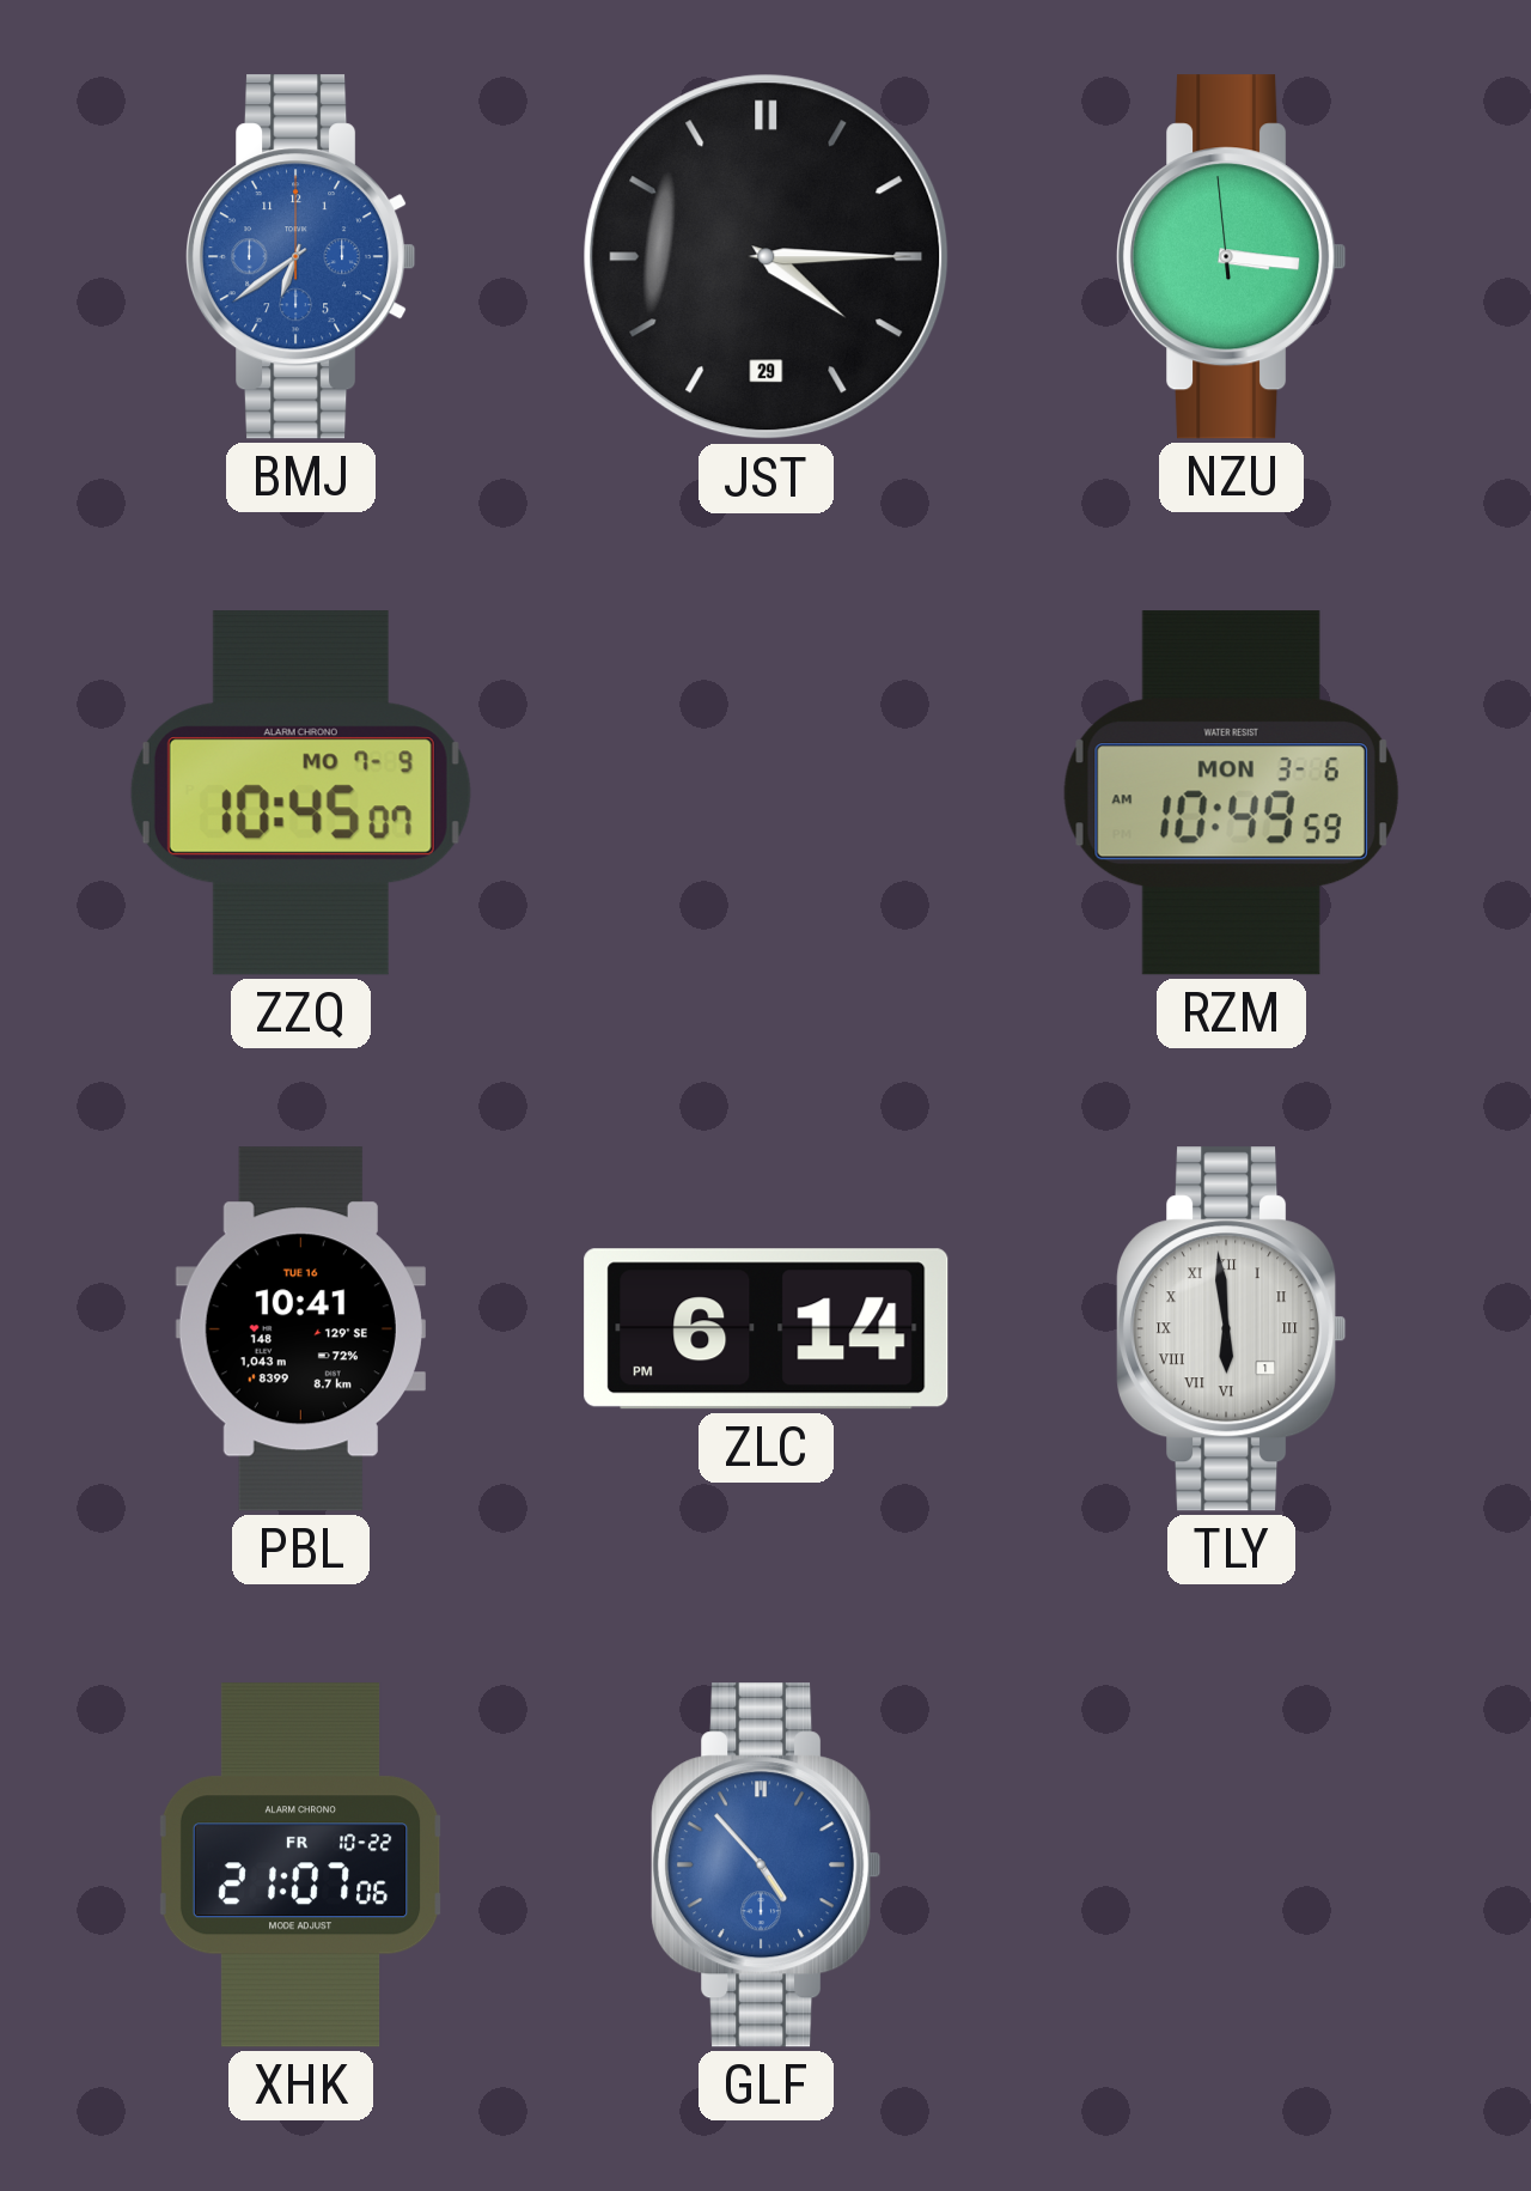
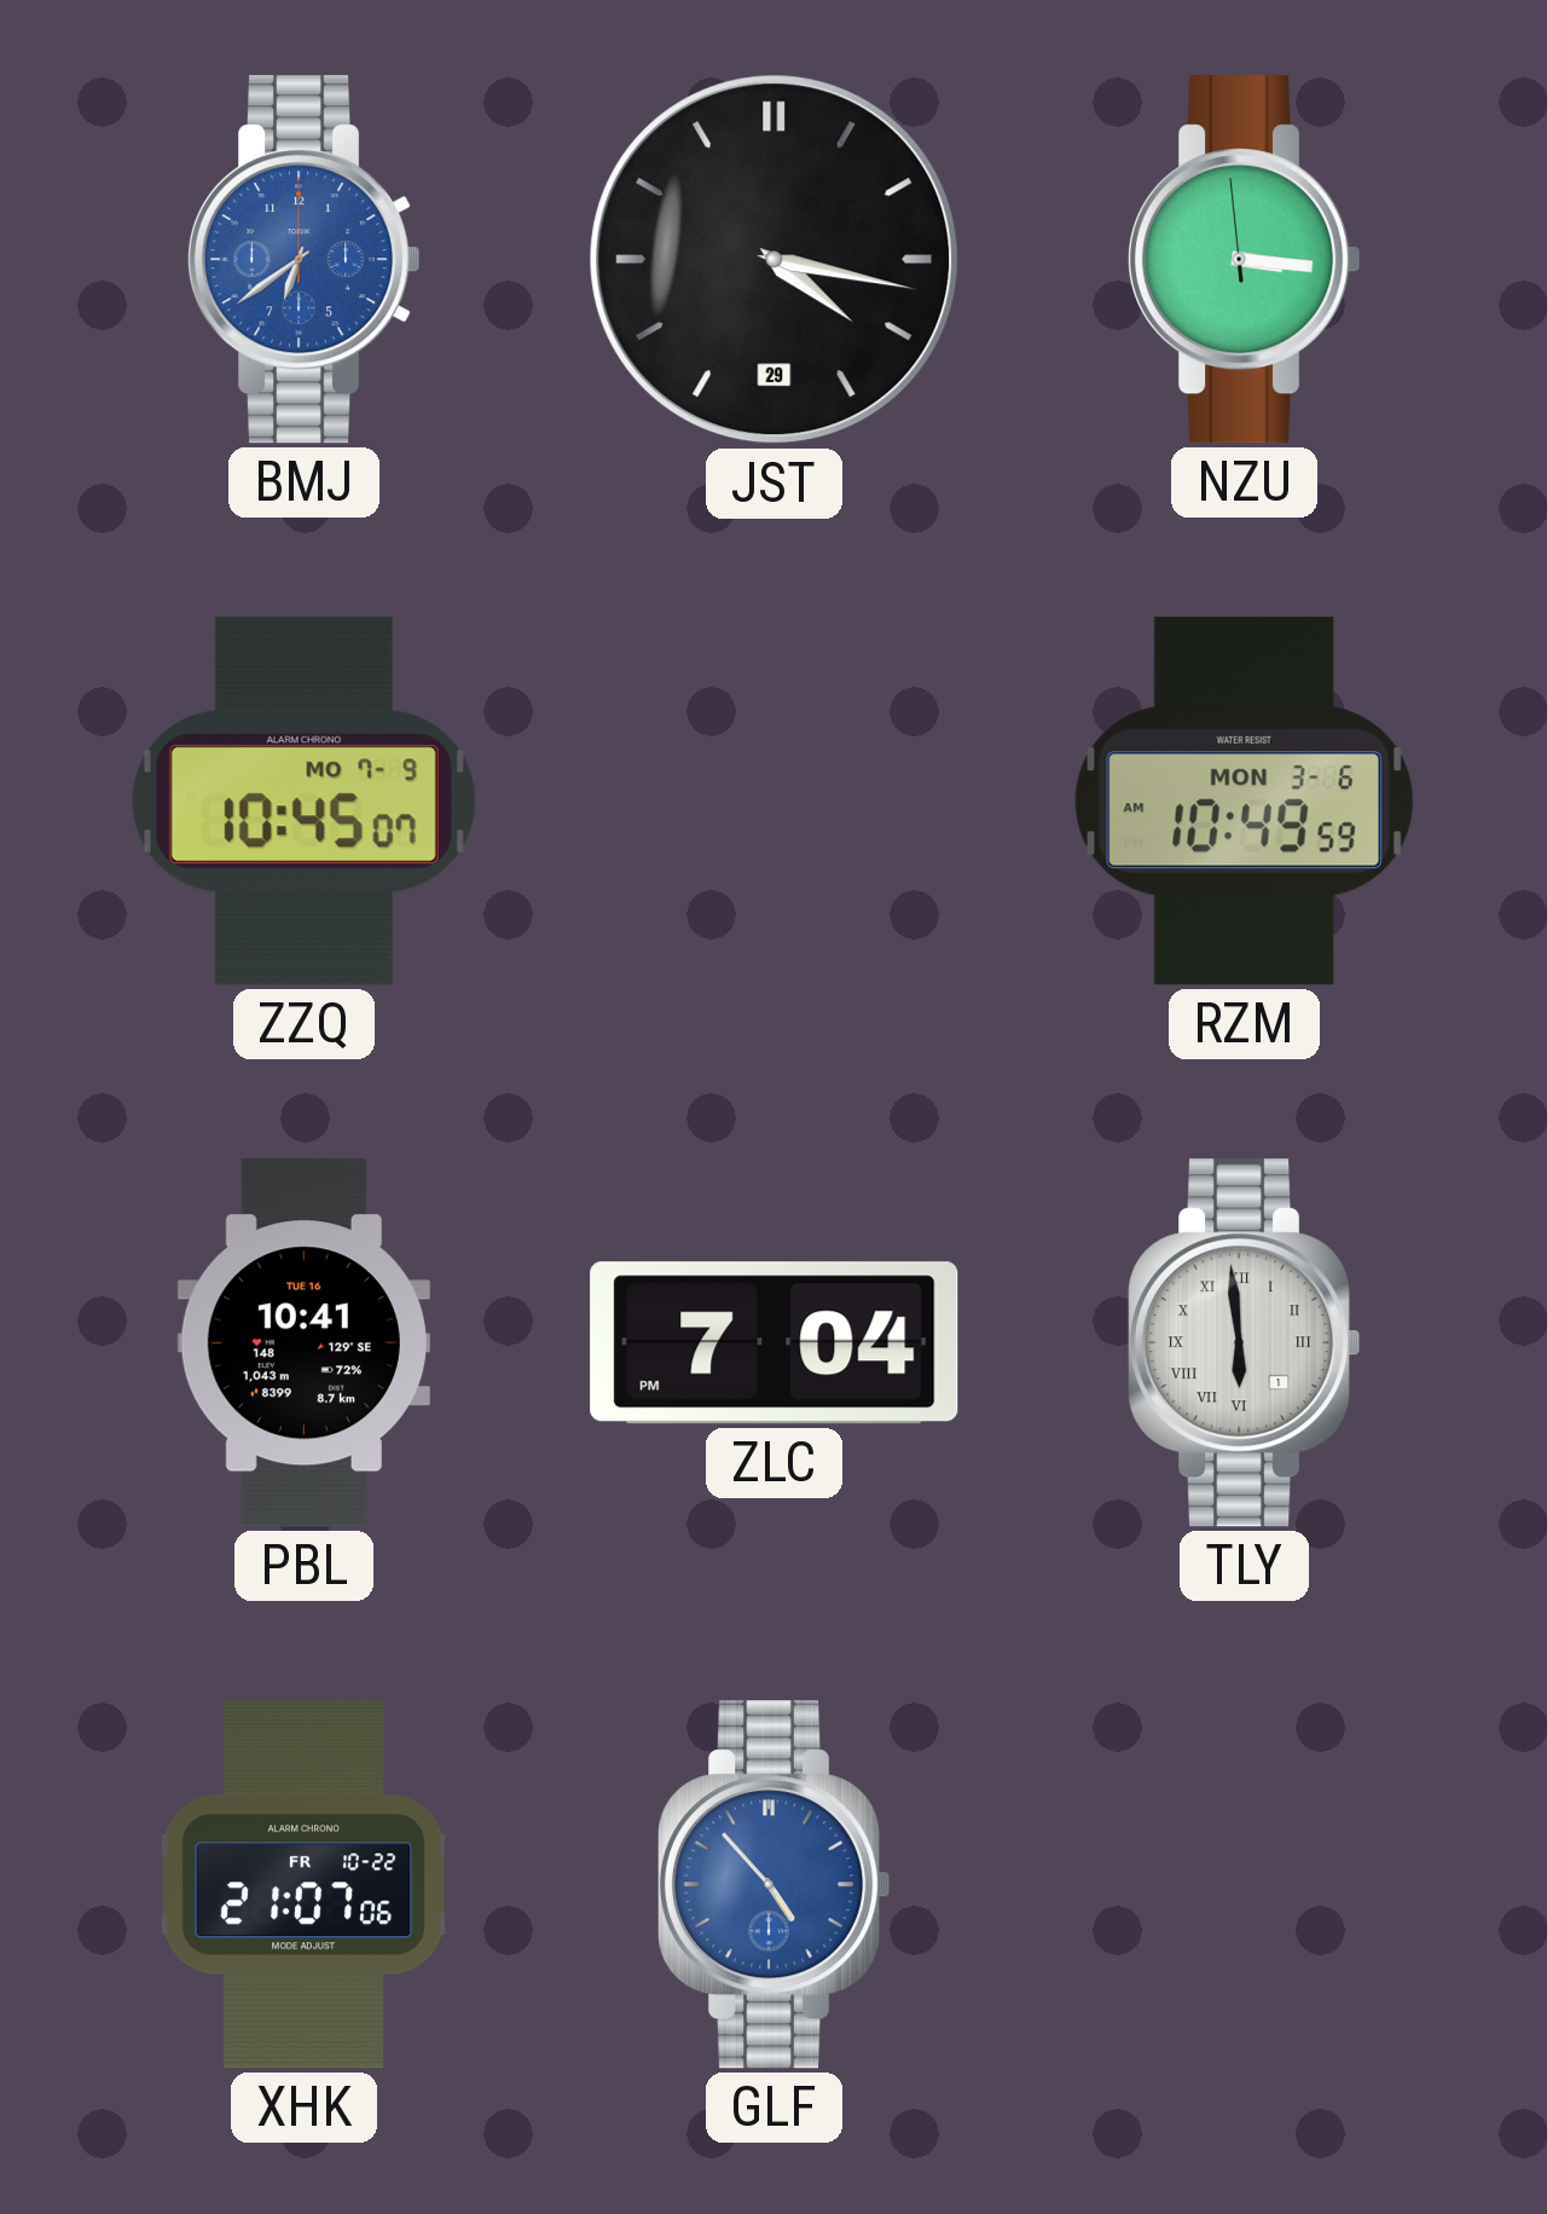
JST: 4:15 -> 4:17 (775, 260)
ZLC: 6:14 -> 7:04 (775, 1343)
